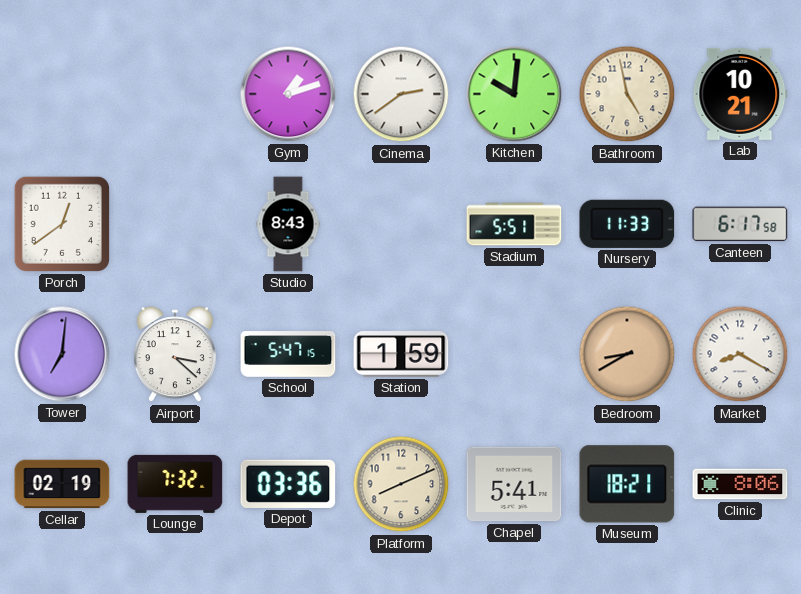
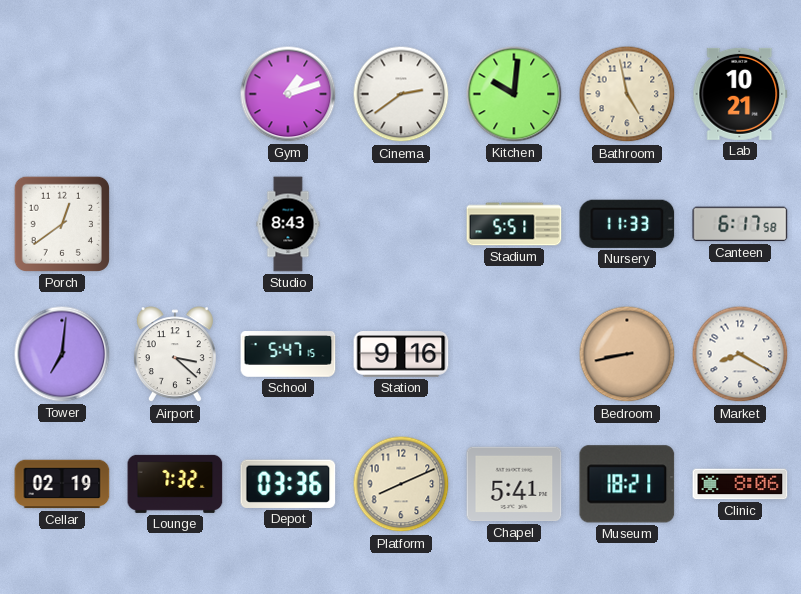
Station: 1:59 -> 9:16 (401, 355)
Bedroom: 8:40 -> 8:43 (627, 354)
